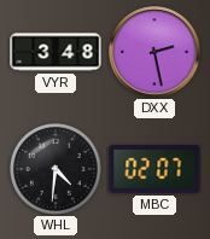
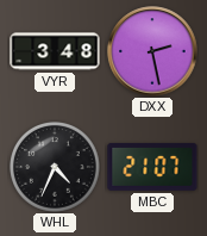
WHL: 4:31 -> 4:34 (56, 168)
MBC: 02:07 -> 21:07 (152, 167)
